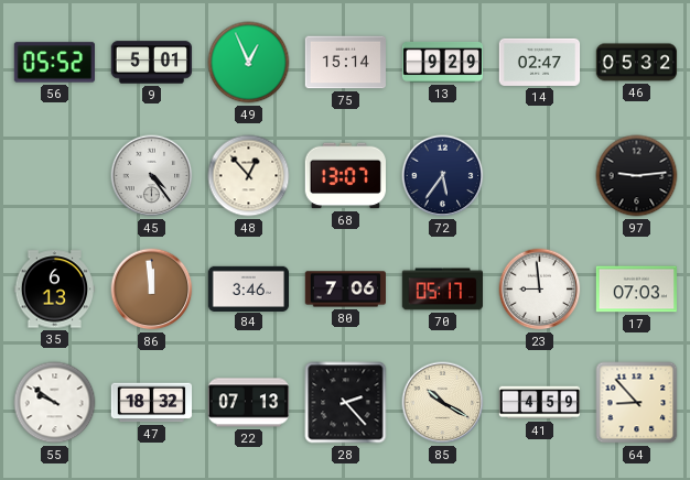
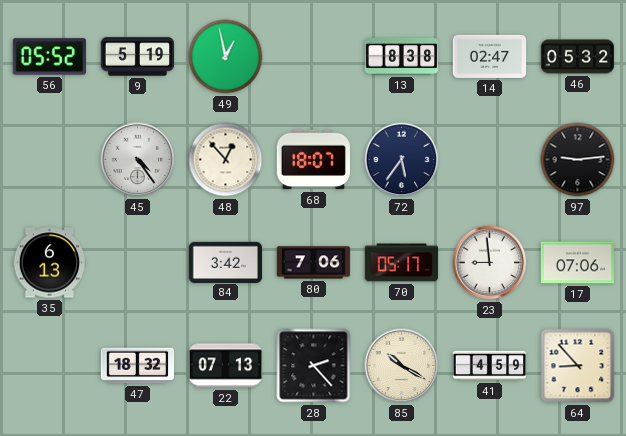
9: 5:01 -> 5:19 (138, 57)
49: 12:56 -> 12:58 (226, 57)
75: 15:14 -> none (346, 63)
13: 9:29 -> 8:38 (402, 56)
68: 13:07 -> 18:07 (313, 160)
86: 11:59 -> none (152, 290)
84: 3:46 -> 3:42 (226, 262)
17: 07:03 -> 07:06 (578, 263)
55: 9:51 -> none (55, 403)
